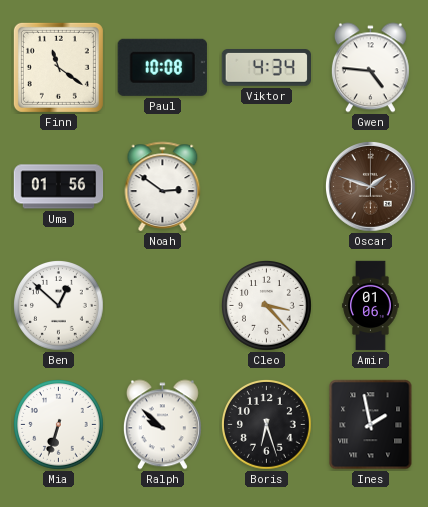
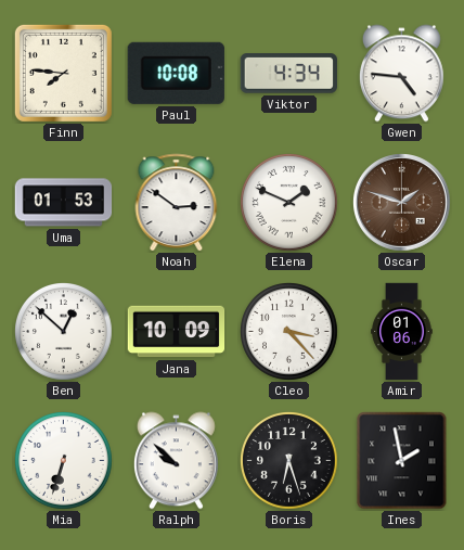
Finn: 11:21 -> 7:46 (63, 73)
Uma: 01:56 -> 01:53 (64, 203)
Elena: none -> 1:49 (289, 203)
Jana: none -> 10:09 (177, 332)
